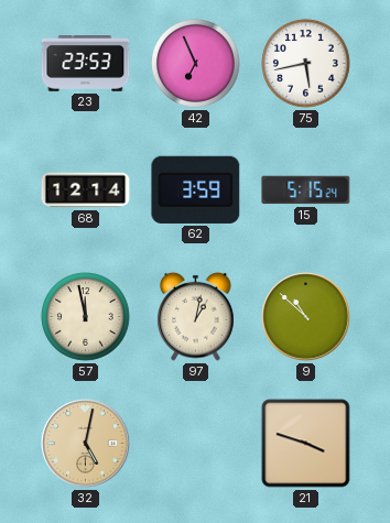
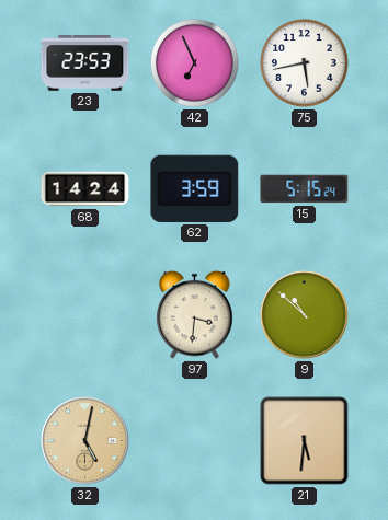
68: 12:14 -> 14:24 (85, 189)
57: 11:58 -> none (86, 317)
97: 1:02 -> 3:31 (195, 314)
21: 3:48 -> 5:31 (305, 441)
